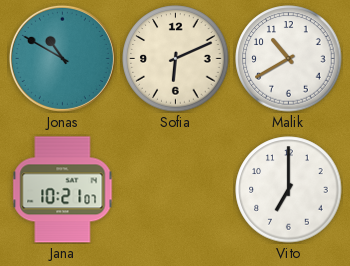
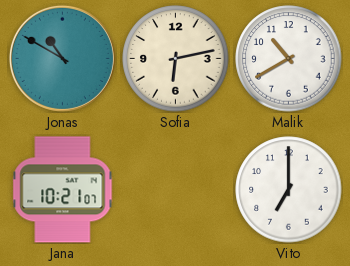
Sofia: 6:11 -> 6:13 (176, 59)
